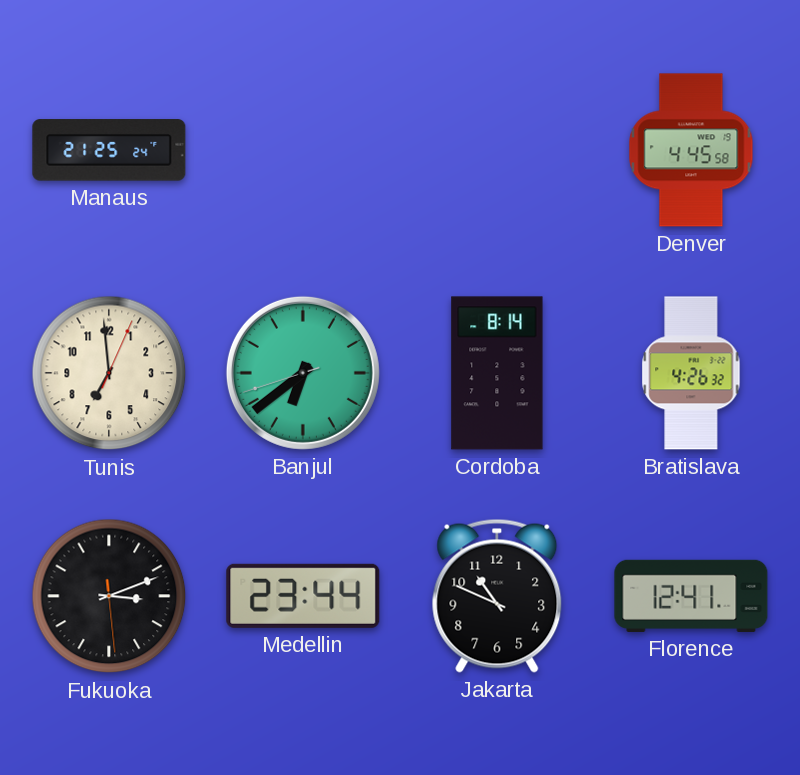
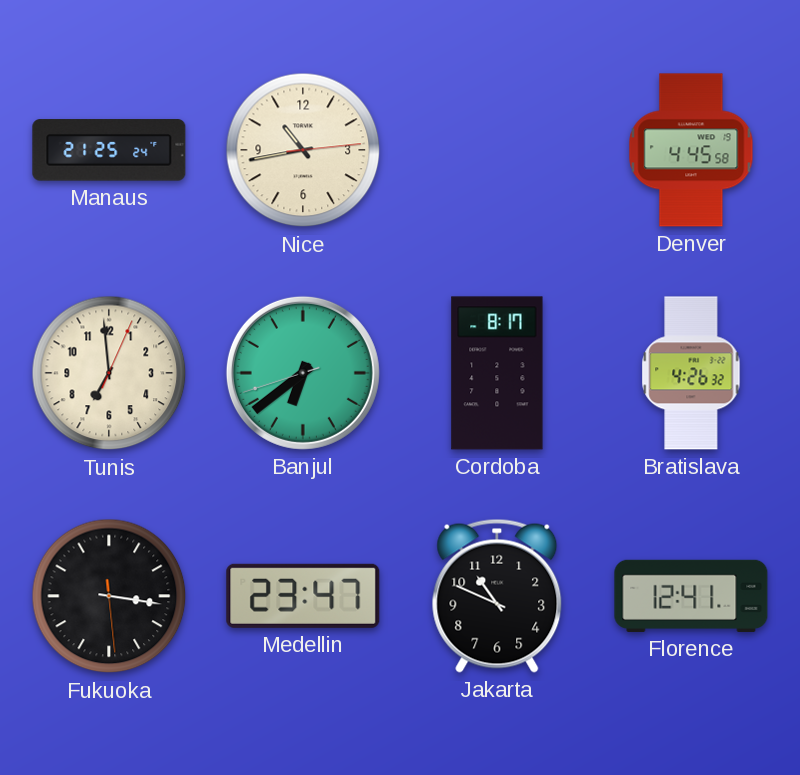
Nice: none -> 10:43 (303, 150)
Cordoba: 8:14 -> 8:17 (497, 373)
Fukuoka: 3:11 -> 3:16 (109, 596)
Medellin: 23:44 -> 23:47 (303, 596)
